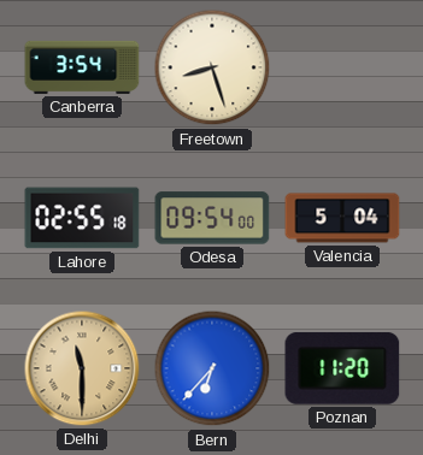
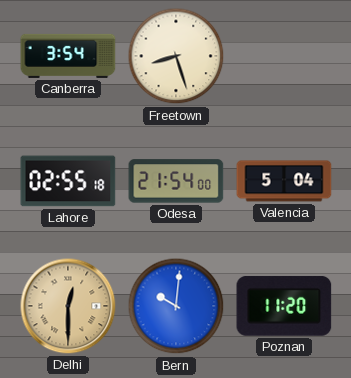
Odesa: 09:54 -> 21:54 (176, 181)
Delhi: 11:30 -> 12:30 (68, 306)
Bern: 6:37 -> 10:01 (176, 306)
